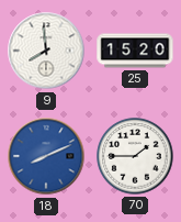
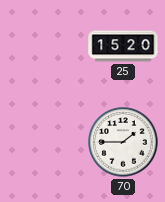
9: 7:59 -> none (46, 51)
18: 8:11 -> none (46, 156)
